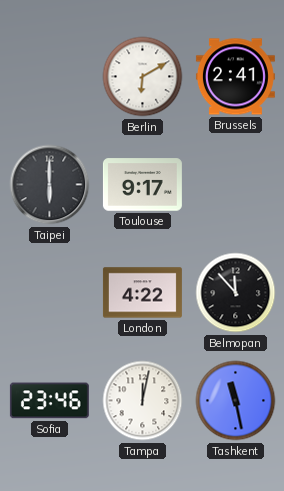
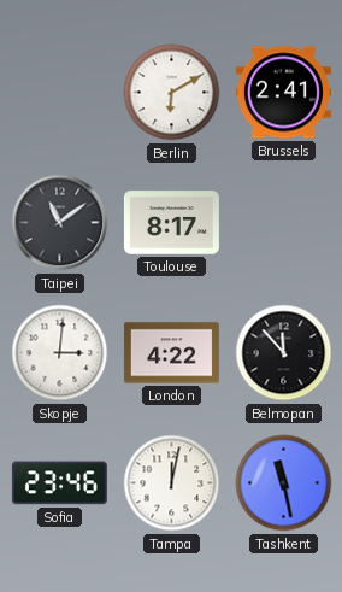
Taipei: 6:00 -> 11:09 (60, 223)
Toulouse: 9:17 -> 8:17 (171, 223)
Skopje: none -> 3:01 (60, 353)
